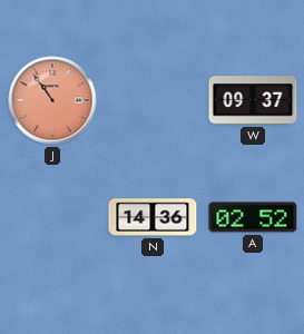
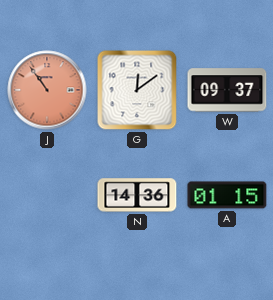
G: none -> 12:09 (137, 90)
A: 02:52 -> 01:15 (227, 195)
